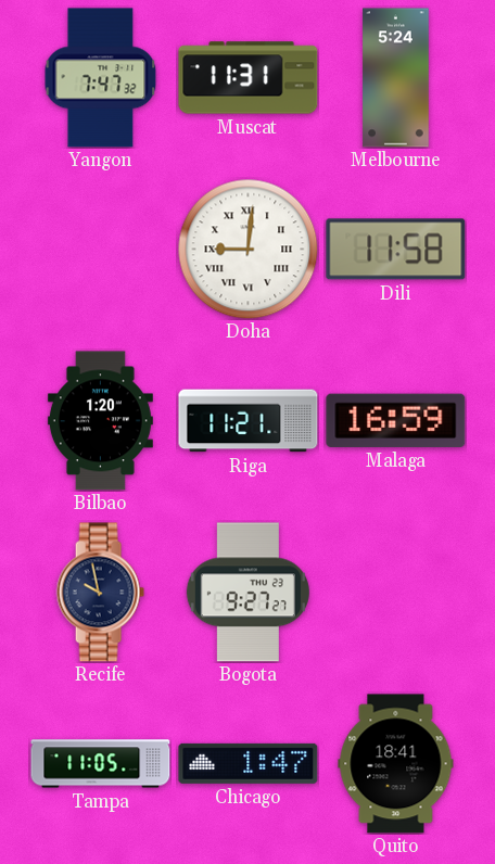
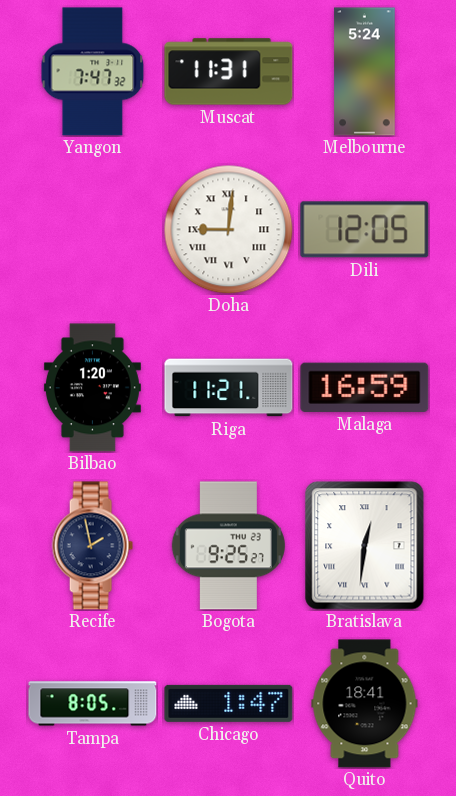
Dili: 11:58 -> 12:05 (365, 230)
Recife: 9:58 -> 1:58 (92, 546)
Bogota: 9:27 -> 9:25 (228, 546)
Bratislava: none -> 12:31 (365, 546)
Tampa: 11:05 -> 8:05 (93, 704)
